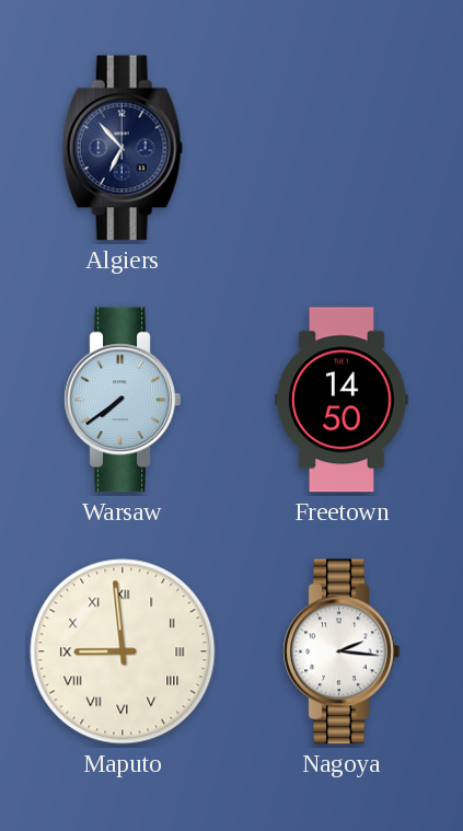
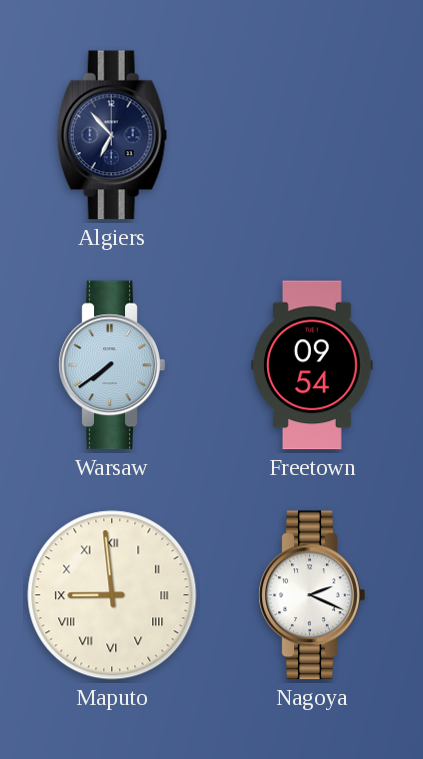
Freetown: 14:50 -> 09:54 (312, 365)
Nagoya: 2:16 -> 2:19 (312, 595)
